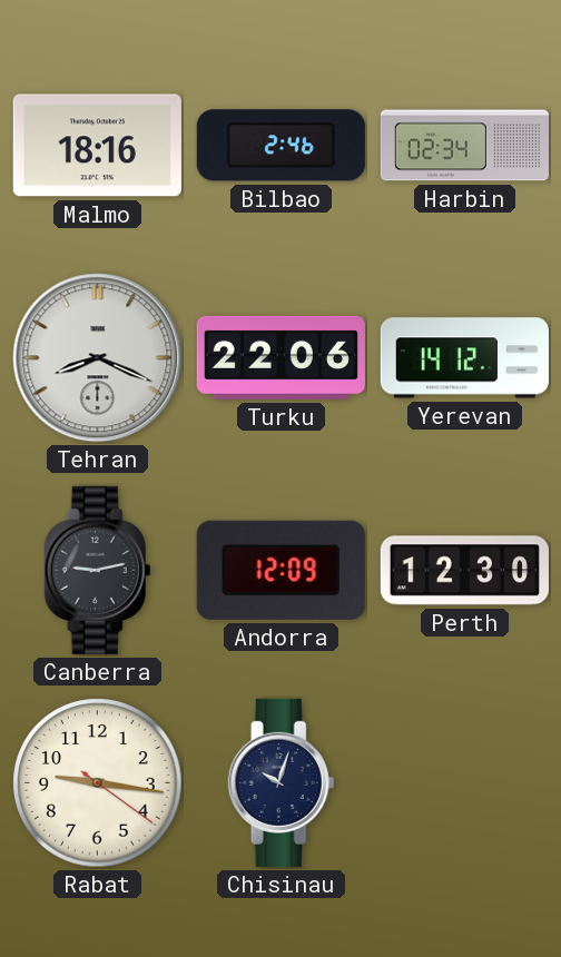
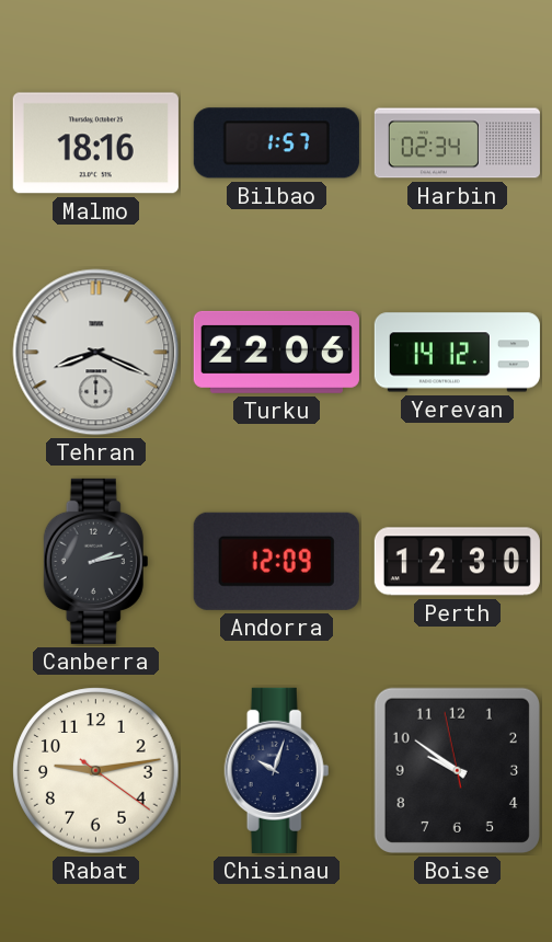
Bilbao: 2:46 -> 1:57 (276, 143)
Canberra: 9:13 -> 2:13 (96, 561)
Rabat: 9:16 -> 9:13 (96, 771)
Boise: none -> 9:50 (457, 770)
